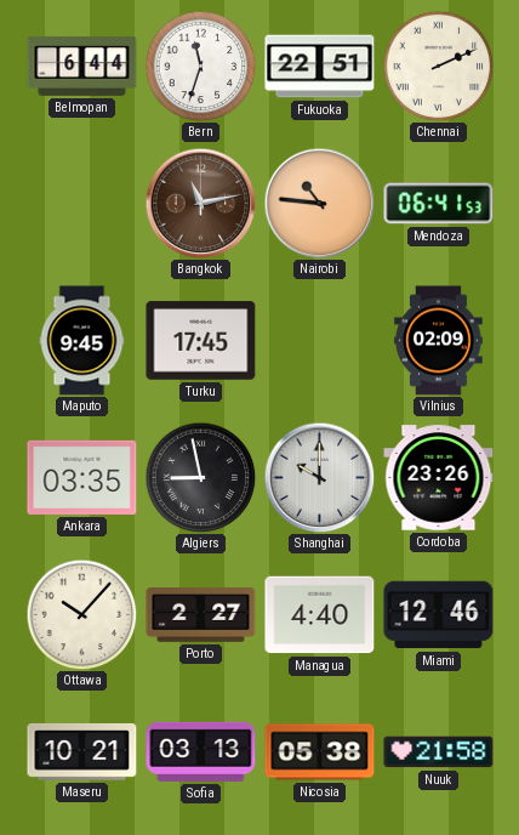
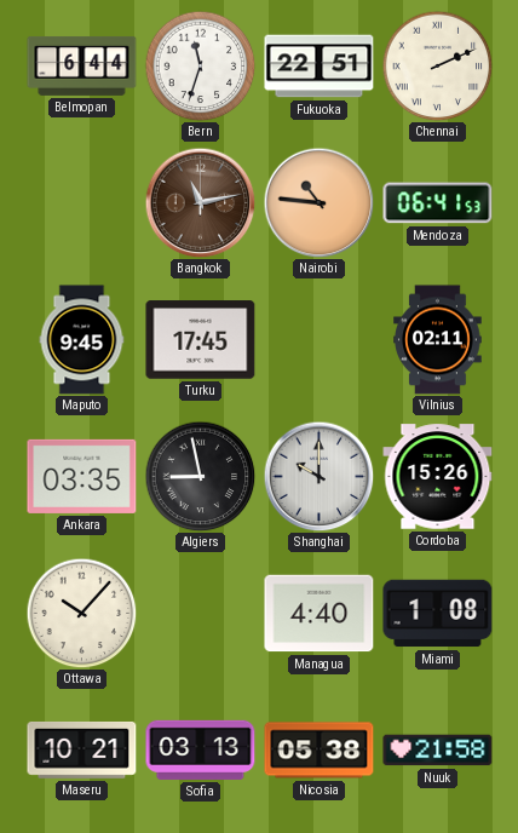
Vilnius: 02:09 -> 02:11 (438, 340)
Cordoba: 23:26 -> 15:26 (438, 477)
Porto: 2:27 -> none (201, 615)
Miami: 12:46 -> 1:08 (438, 614)
